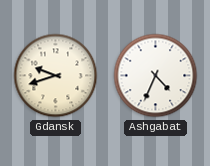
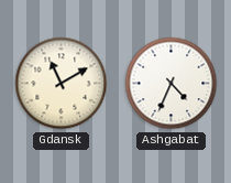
Gdansk: 9:42 -> 11:10 (62, 84)
